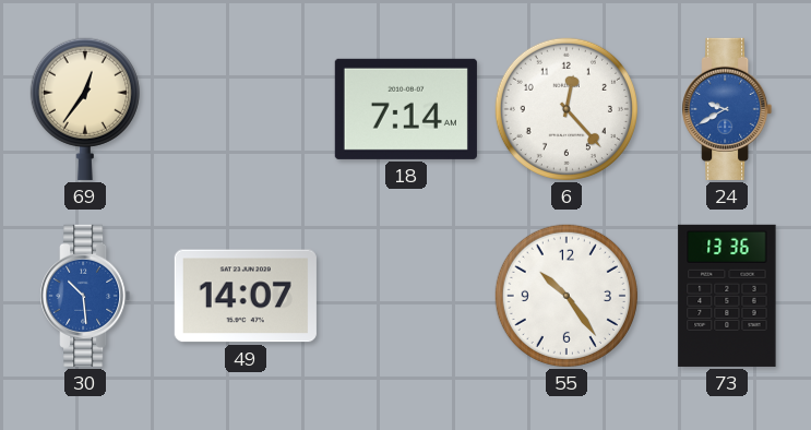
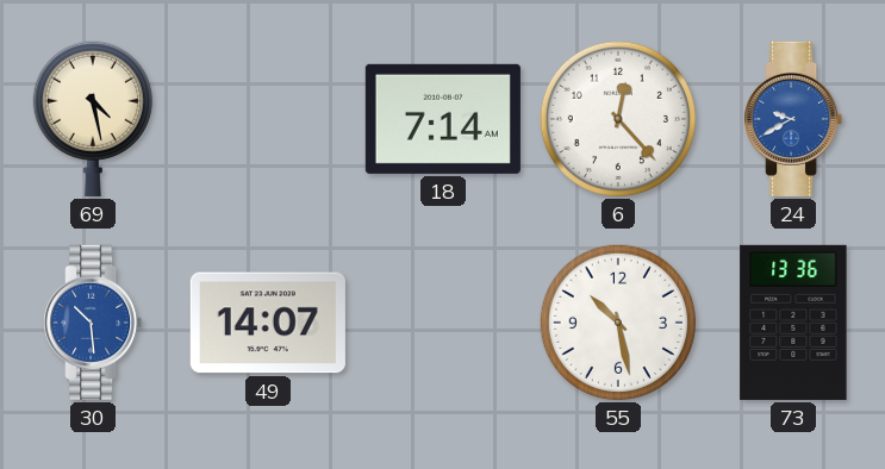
69: 12:36 -> 4:28 (93, 119)
55: 10:24 -> 10:28 (618, 323)
